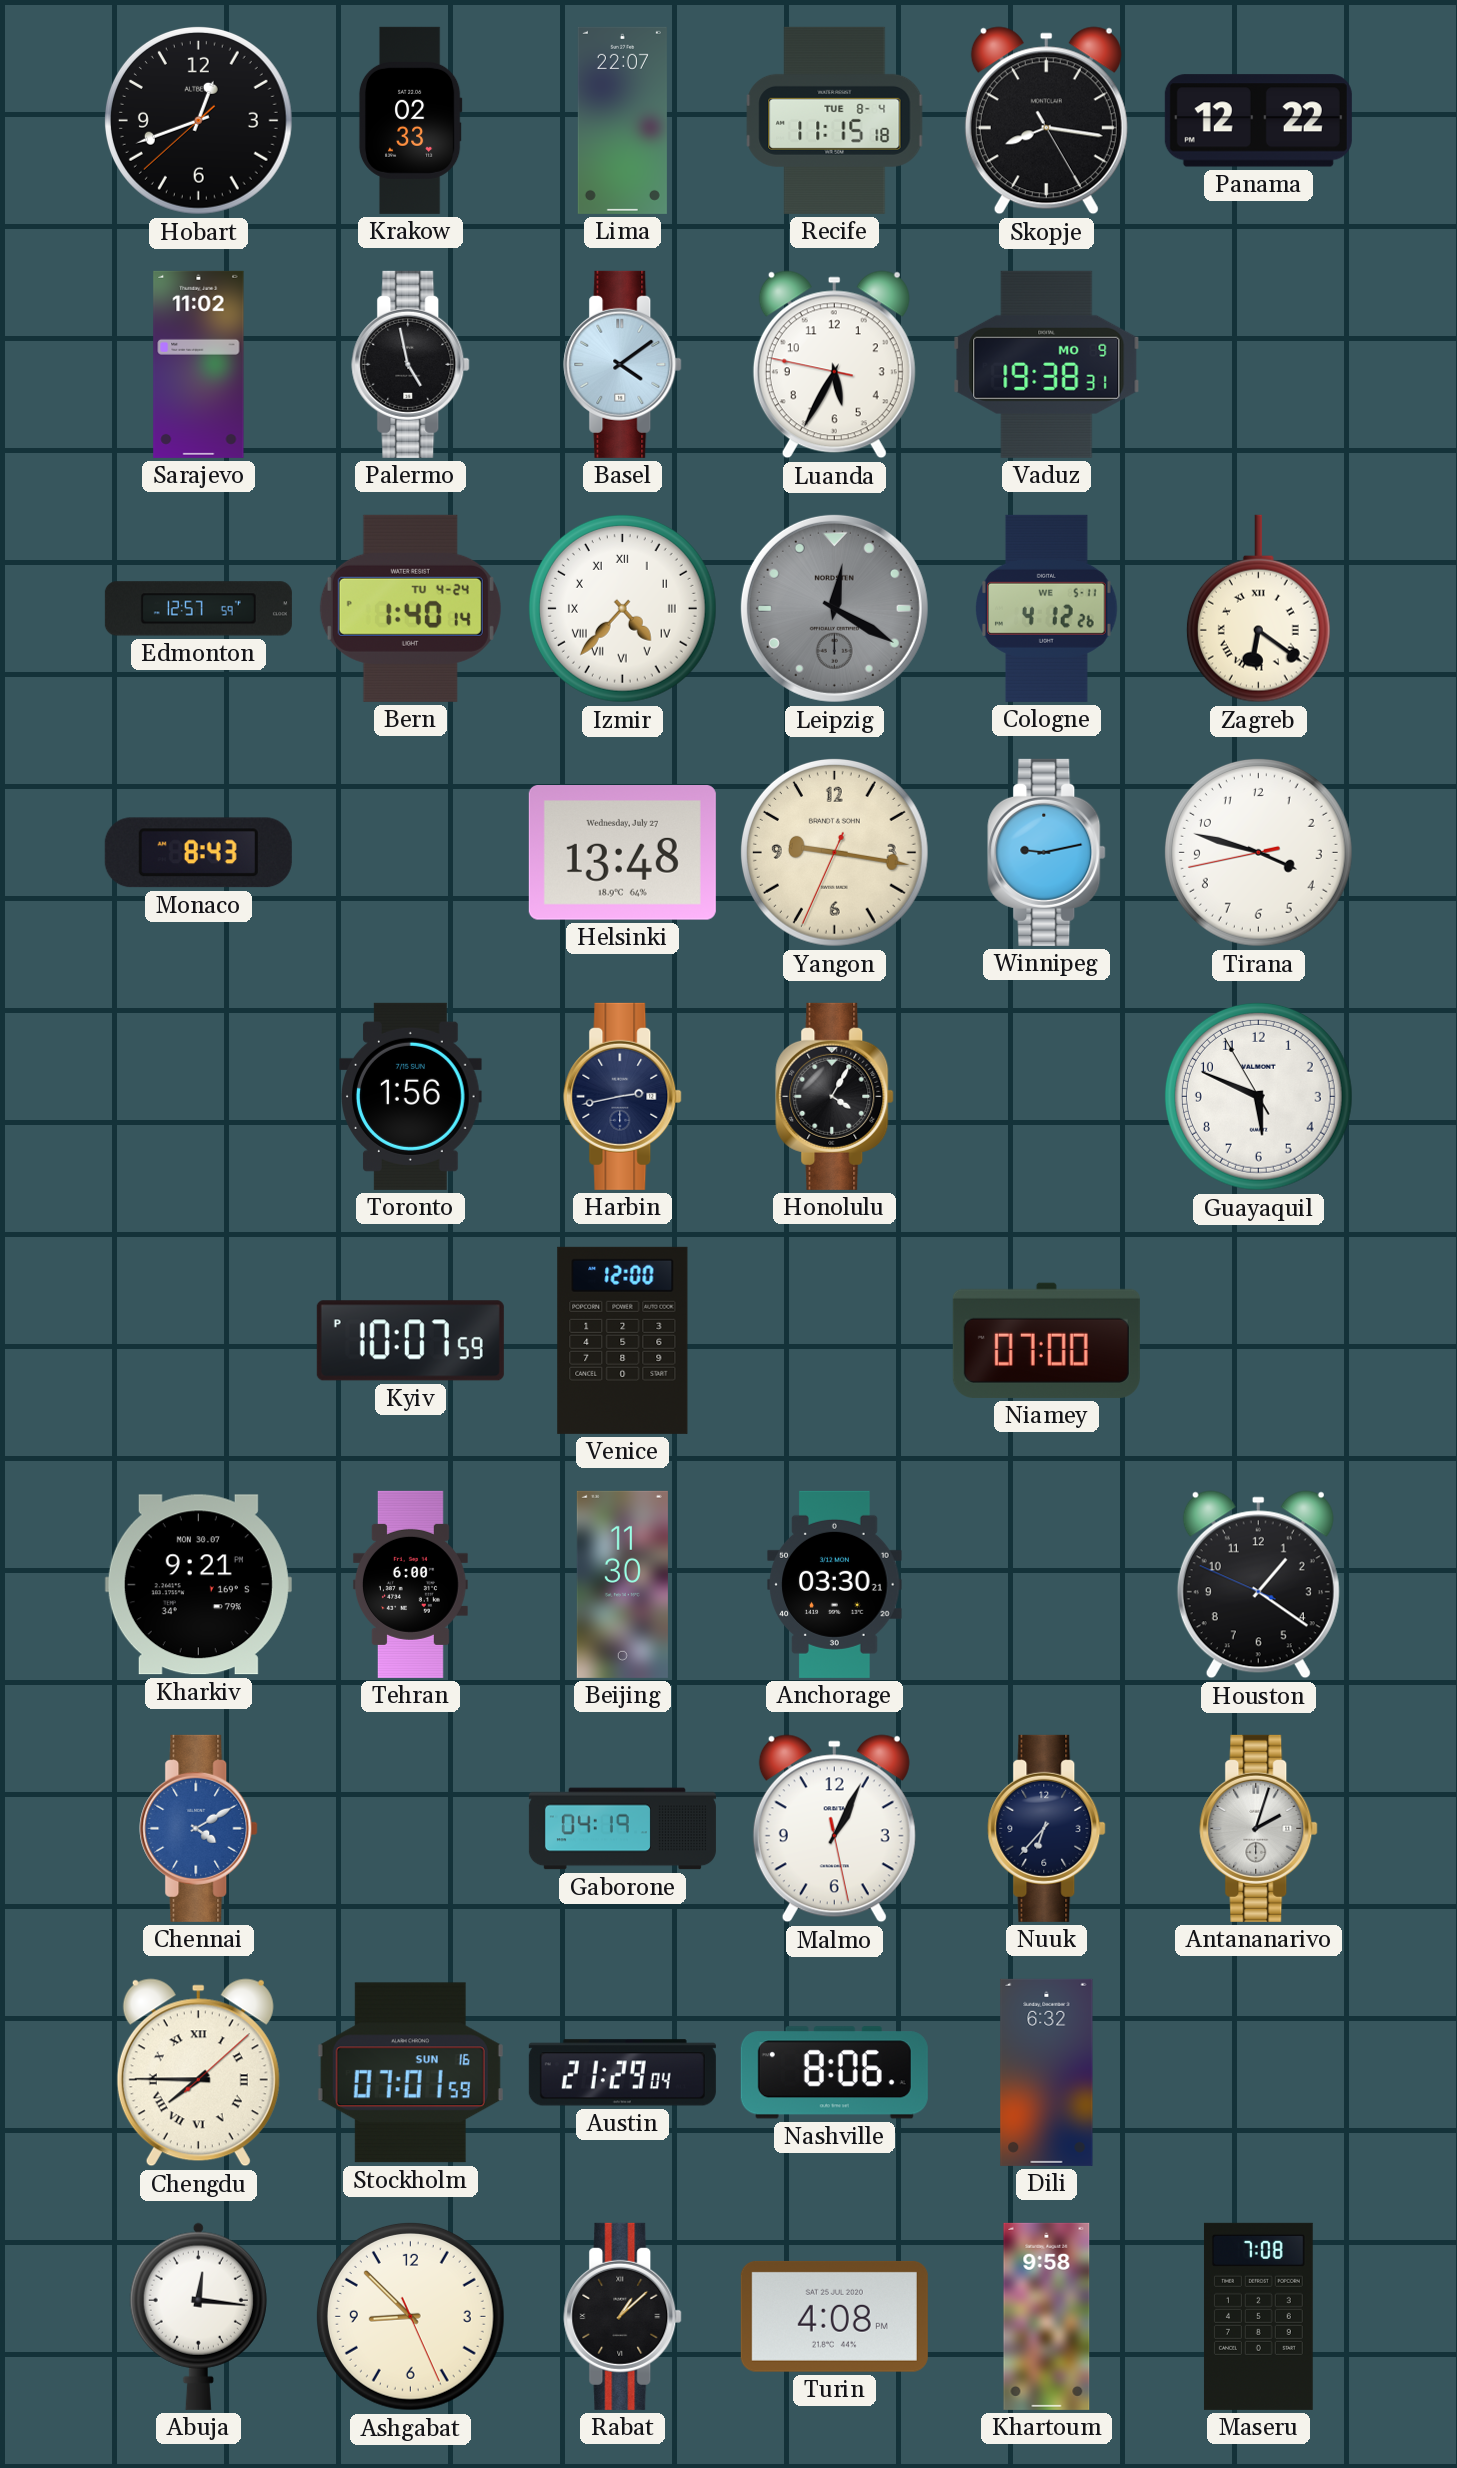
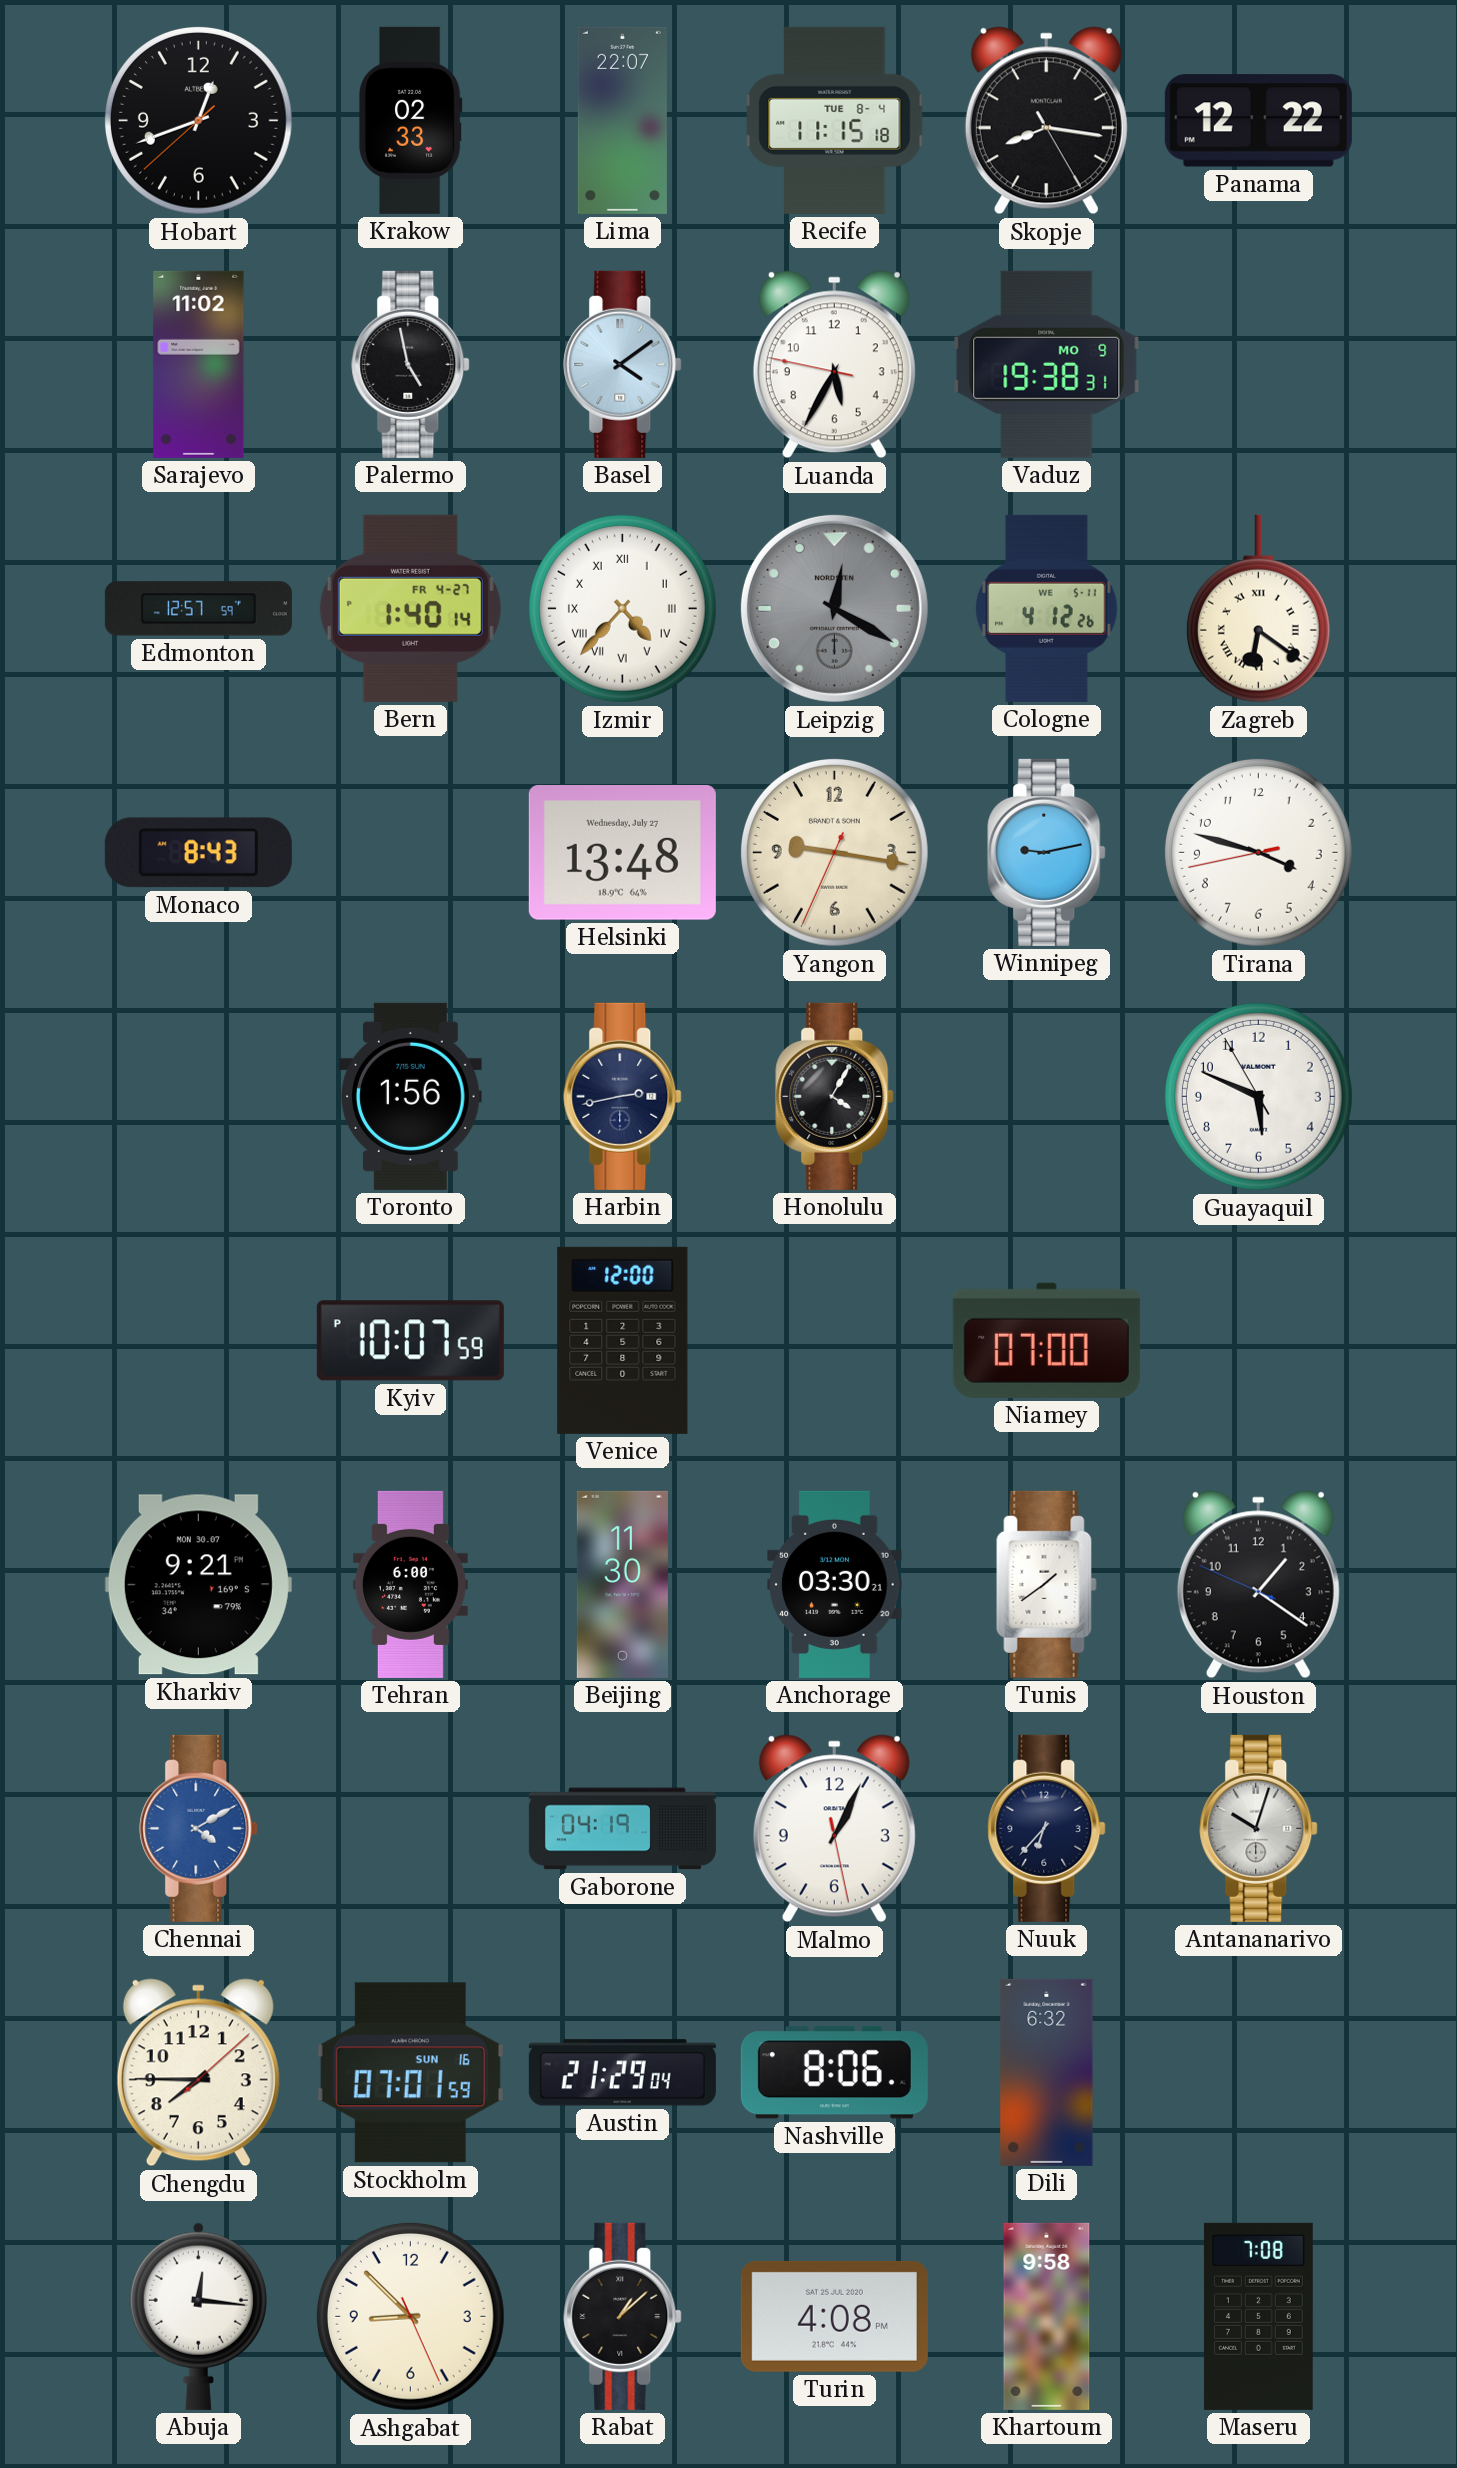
Bern date: TU 4-24 -> FR 4-27 (410, 608)
Tunis: none -> 1:39 (1047, 1584)
Antananarivo: 2:03 -> 10:03 (1259, 1828)
Chengdu numerals: Roman -> Arabic (198, 2073)
